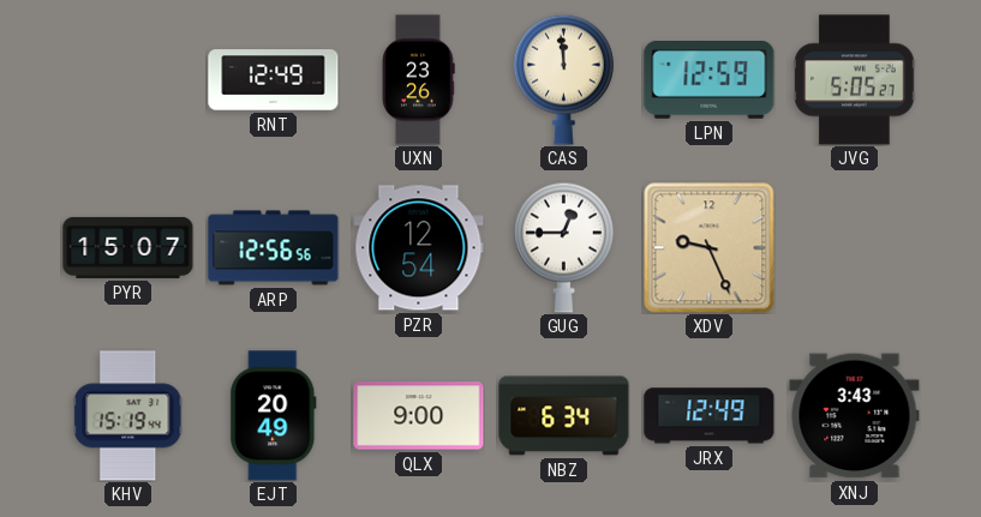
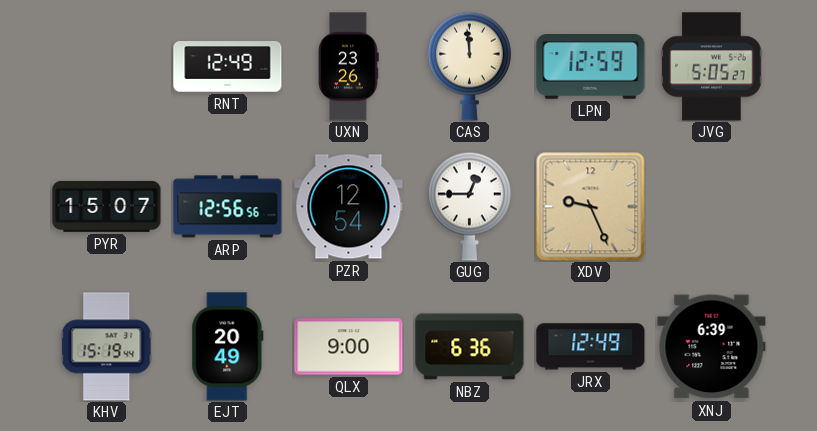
NBZ: 6:34 -> 6:36 (470, 347)
XNJ: 3:43 -> 6:39 (712, 347)
